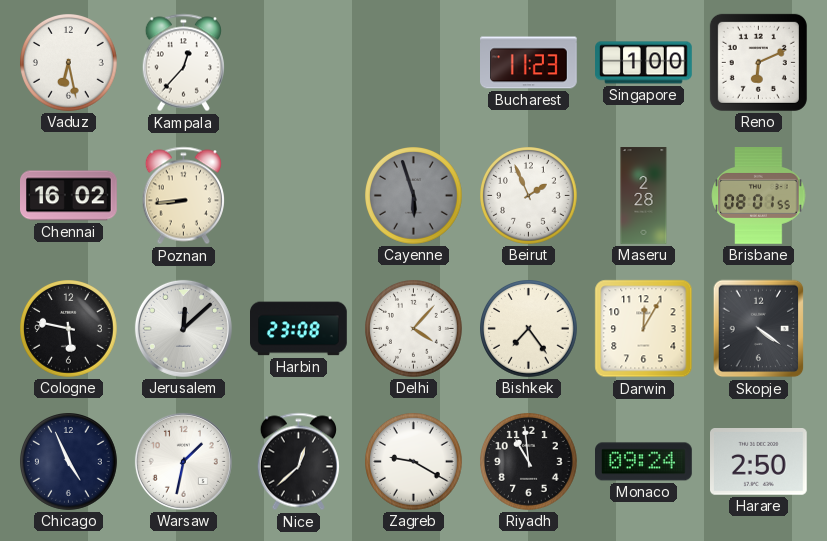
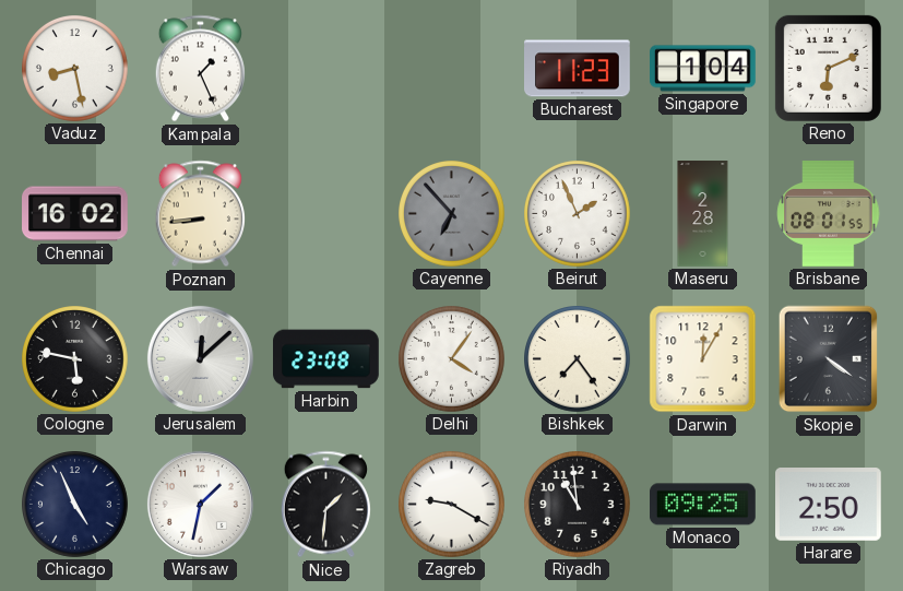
Vaduz: 6:28 -> 8:28 (75, 69)
Kampala: 12:37 -> 1:26 (200, 69)
Singapore: 1:00 -> 1:04 (703, 69)
Cayenne: 5:57 -> 6:53 (452, 214)
Delhi: 4:07 -> 4:06 (452, 359)
Nice: 12:38 -> 1:31 (325, 505)
Monaco: 09:24 -> 09:25 (703, 505)
